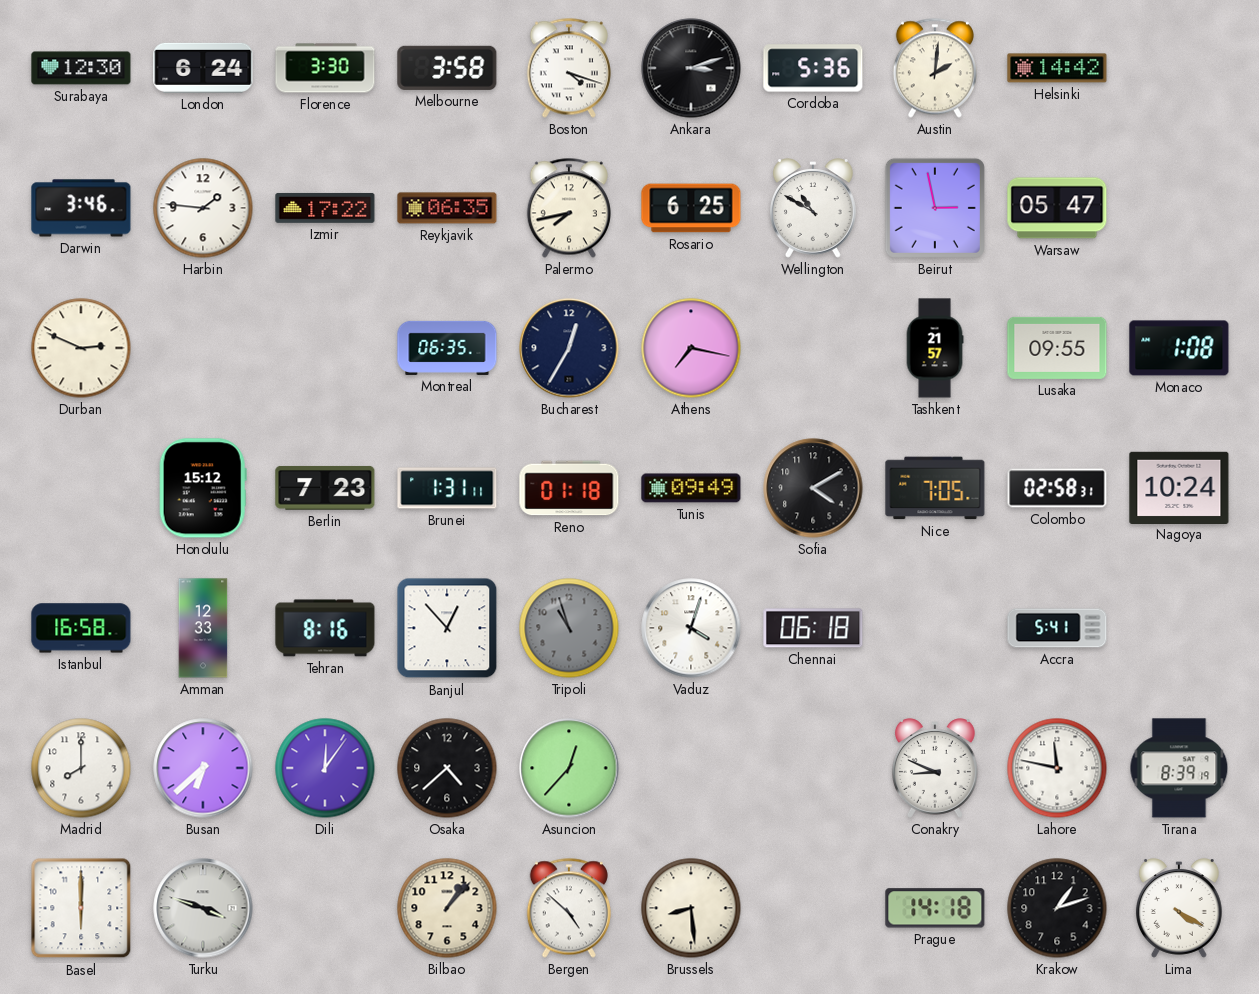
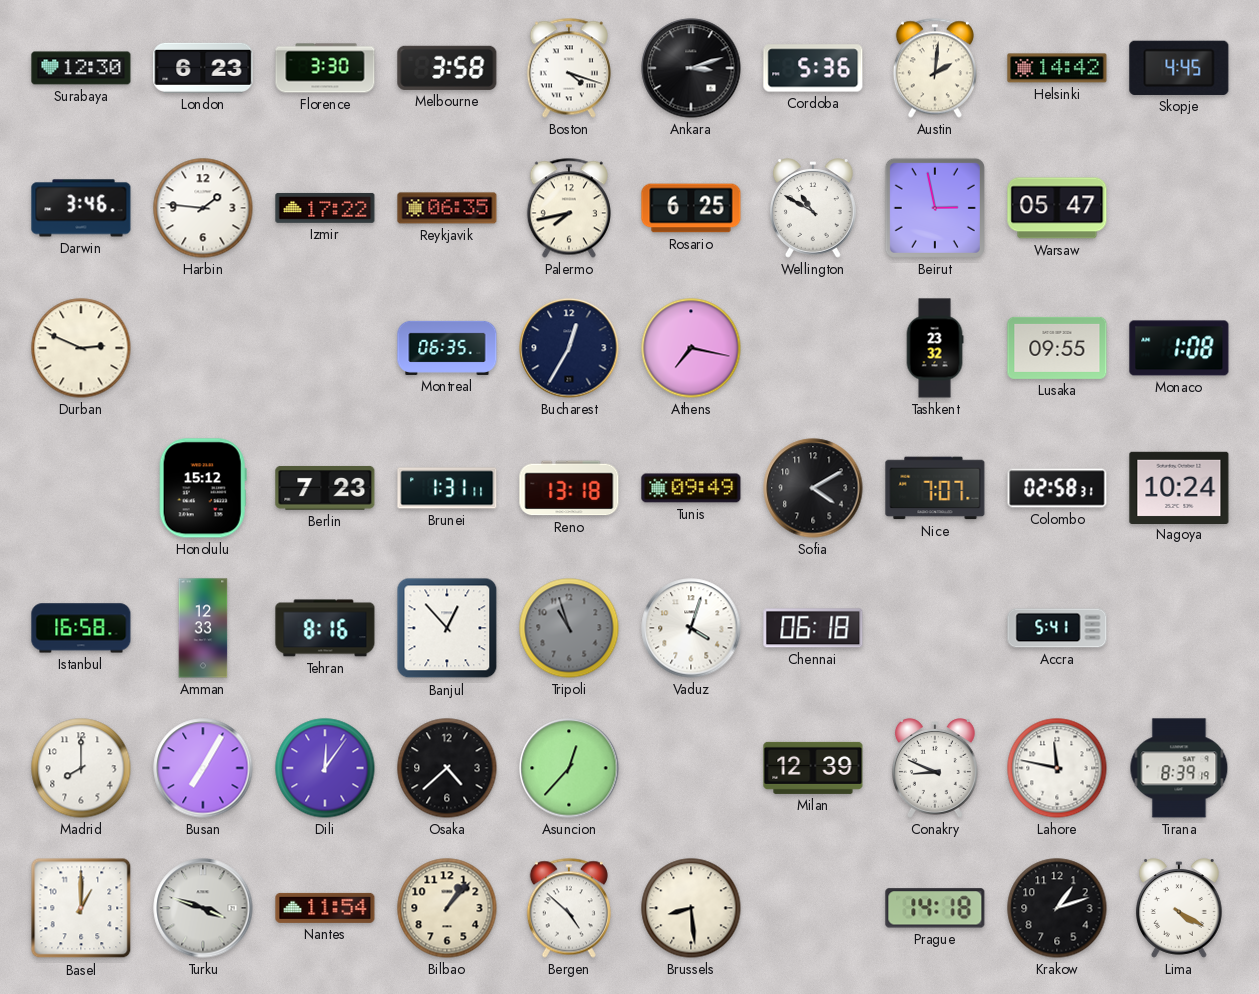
London: 6:24 -> 6:23 (203, 68)
Skopje: none -> 4:45 (1179, 68)
Tashkent: 21:57 -> 23:32 (935, 348)
Reno: 01:18 -> 13:18 (569, 488)
Nice: 7:05 -> 7:07 (935, 488)
Busan: 6:38 -> 7:05 (203, 768)
Milan: none -> 12:39 (813, 768)
Basel: 6:00 -> 1:00 (81, 908)
Nantes: none -> 11:54 (325, 908)
